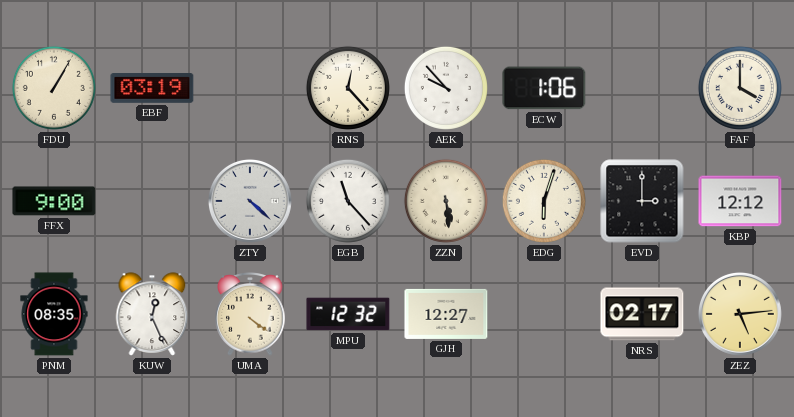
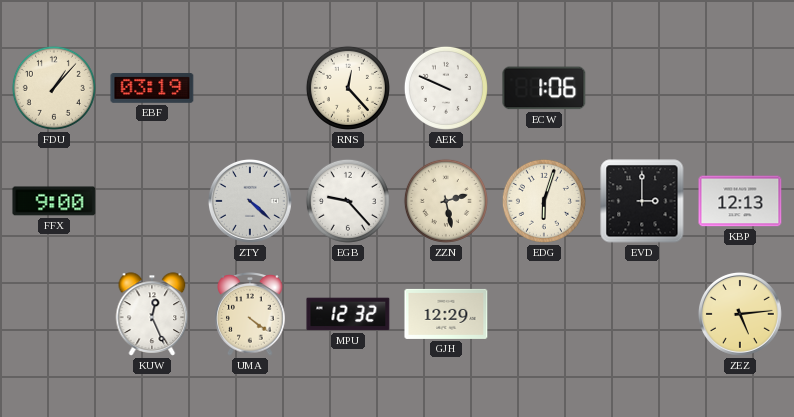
FDU: 1:05 -> 1:07 (54, 88)
AEK: 9:53 -> 9:49 (446, 88)
FAF: 4:00 -> none (740, 88)
EGB: 11:23 -> 9:23 (348, 201)
ZZN: 5:29 -> 2:28 (446, 201)
KBP: 12:12 -> 12:13 (740, 201)
PNM: 08:35 -> none (54, 314)
GJH: 12:27 -> 12:29 (446, 314)
NRS: 02:17 -> none (642, 314)
